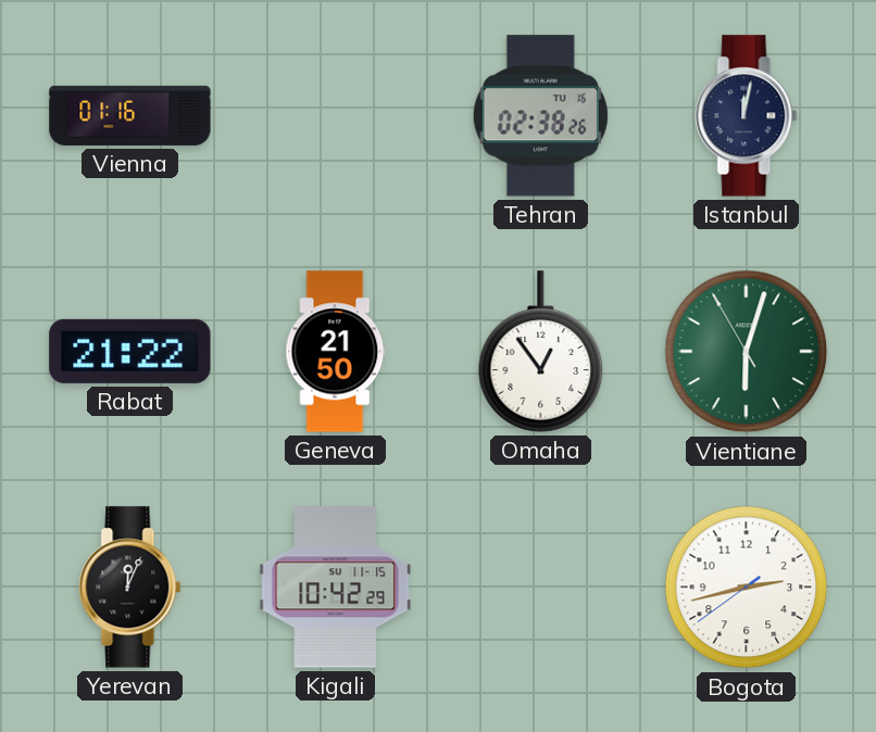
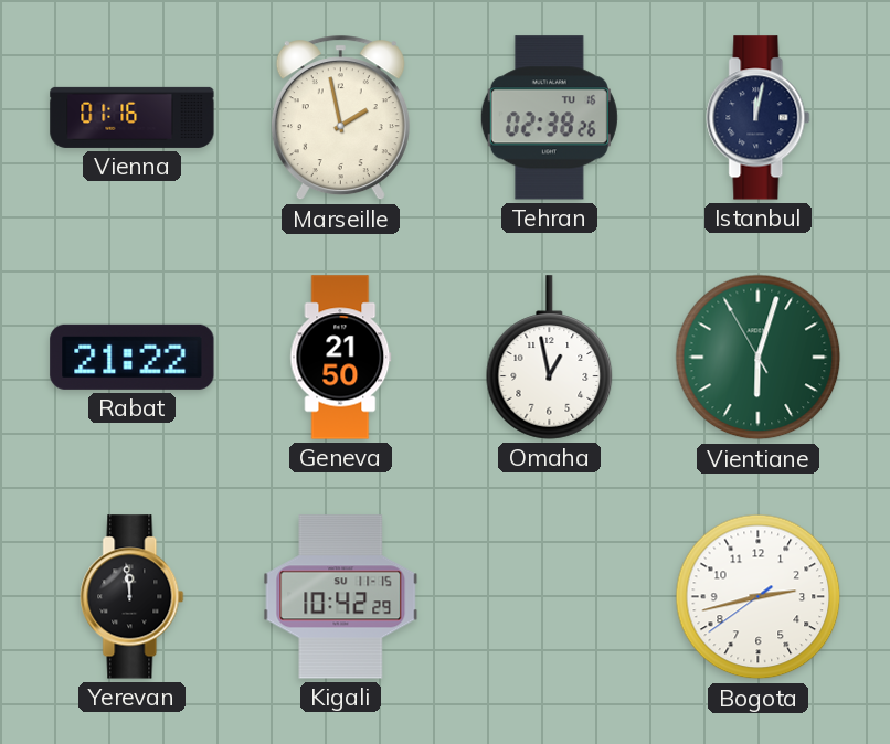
Marseille: none -> 1:58 (340, 118)
Omaha: 12:54 -> 12:58 (550, 358)
Yerevan: 12:04 -> 11:59 (133, 597)
